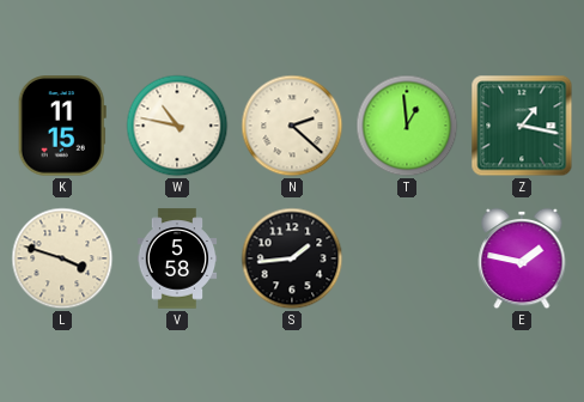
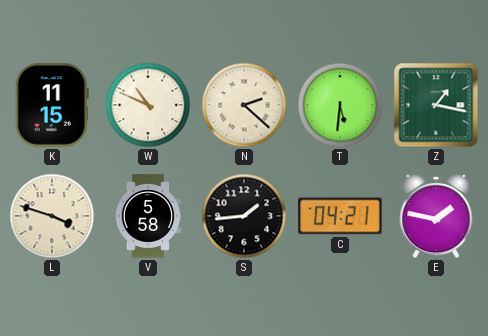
W: 10:47 -> 10:49 (148, 105)
T: 12:59 -> 5:31 (340, 105)
C: none -> 04:21 (340, 216)
